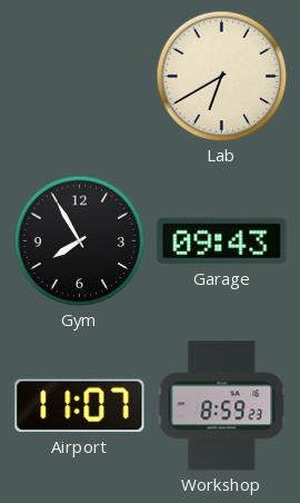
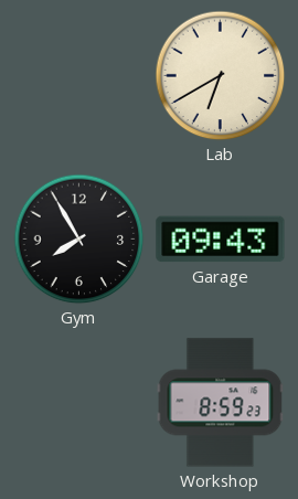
Airport: 11:07 -> none (80, 406)
